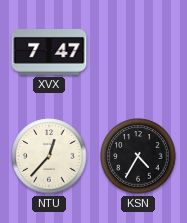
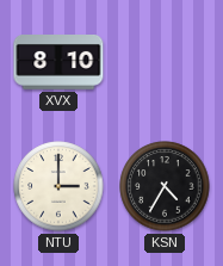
XVX: 7:47 -> 8:10 (58, 62)
NTU: 12:37 -> 3:00 (58, 186)
